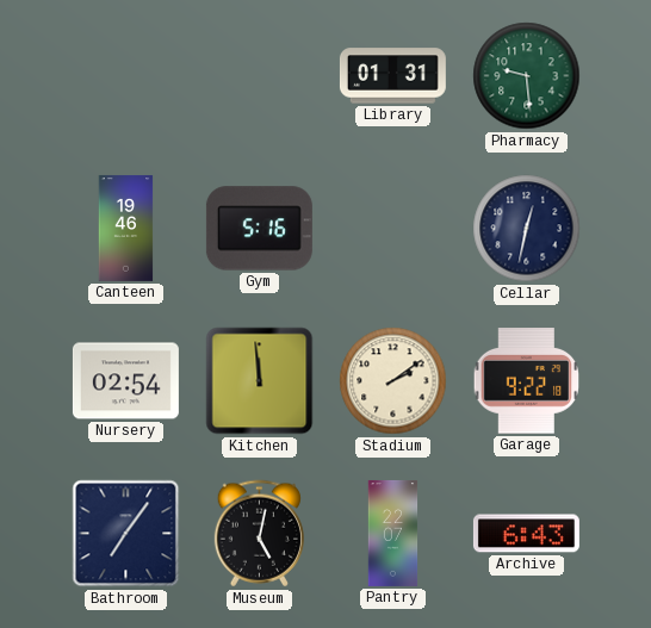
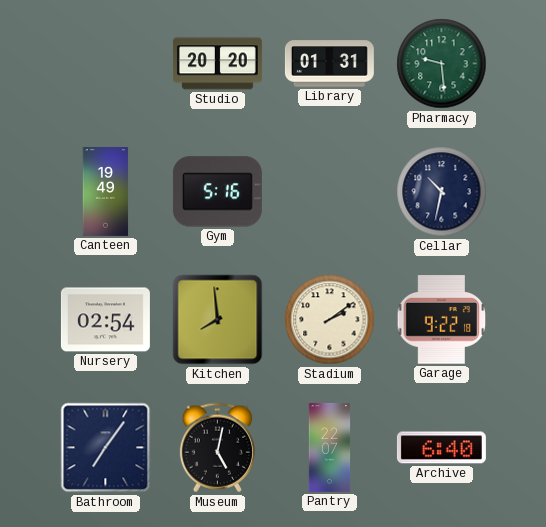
Studio: none -> 20:20 (217, 64)
Canteen: 19:46 -> 19:49 (106, 191)
Cellar: 12:32 -> 10:32 (442, 192)
Kitchen: 11:59 -> 7:59 (218, 320)
Archive: 6:43 -> 6:40 (441, 448)
